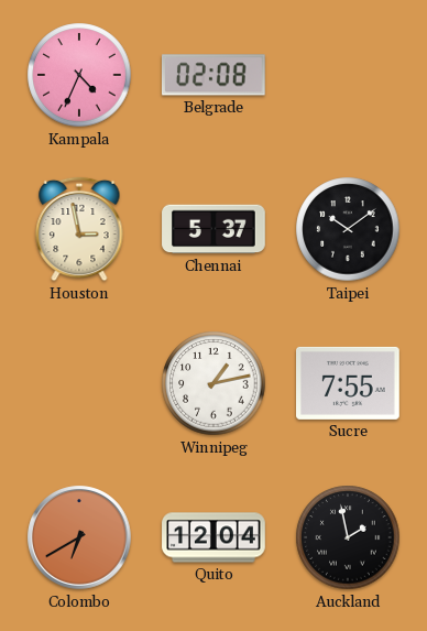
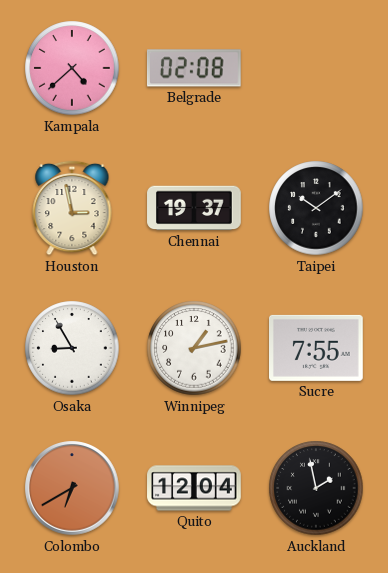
Kampala: 4:34 -> 4:38 (72, 68)
Chennai: 5:37 -> 19:37 (194, 208)
Osaka: none -> 8:55 (72, 348)
